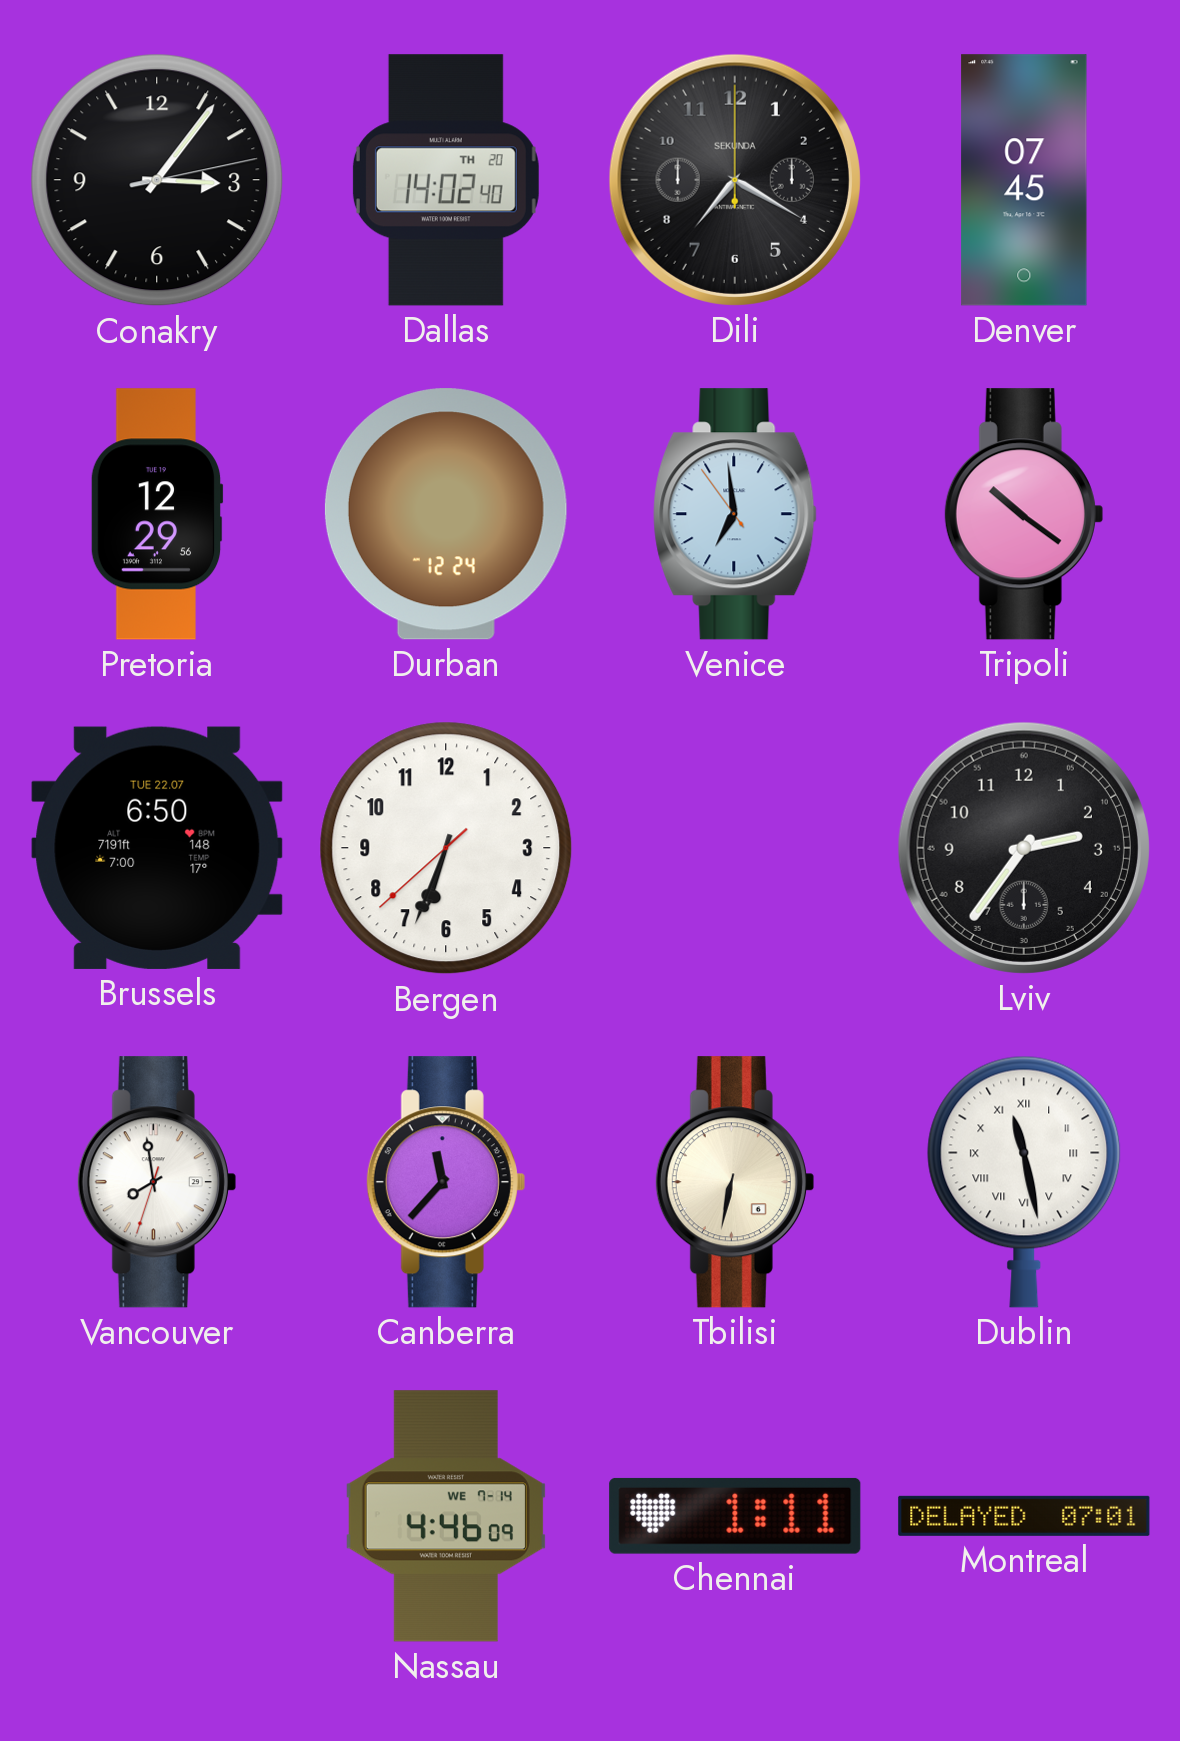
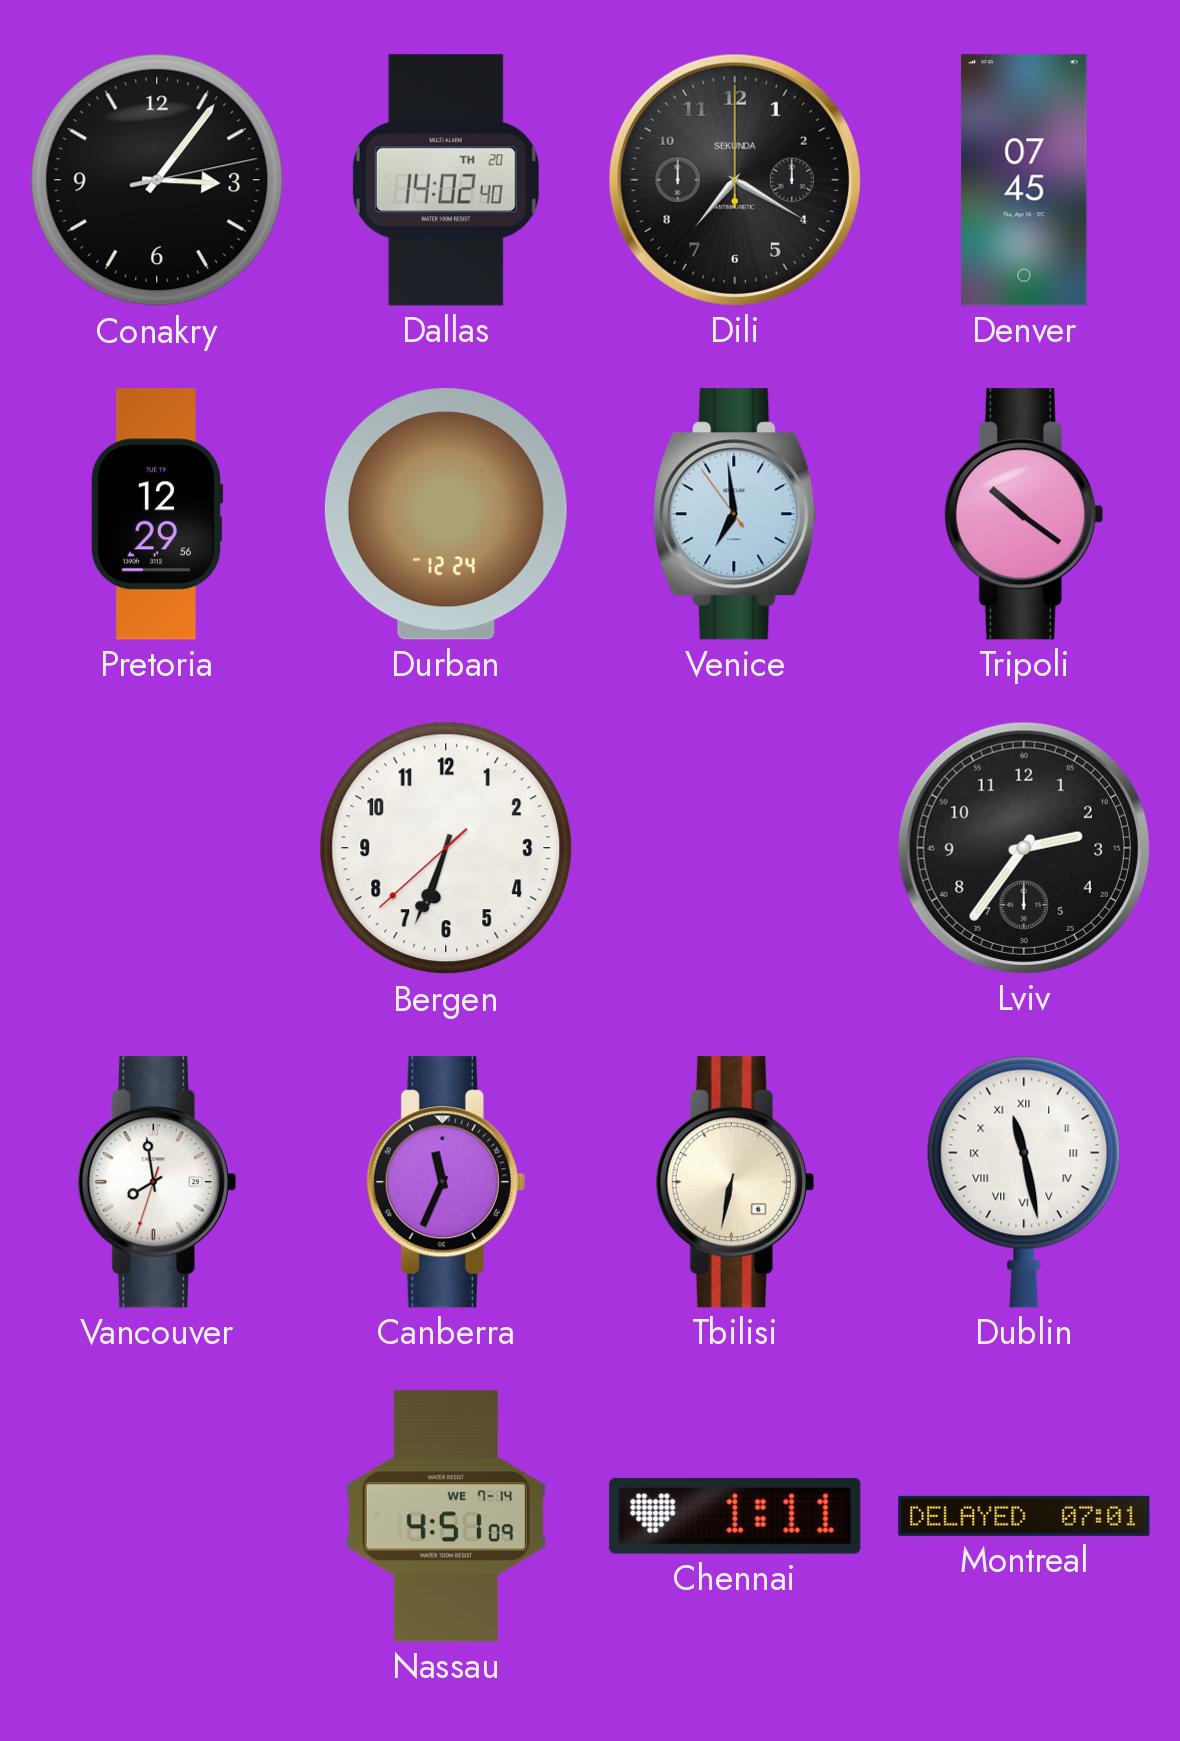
Brussels: 6:50 -> none (157, 848)
Canberra: 11:37 -> 11:34 (446, 1182)
Nassau: 4:46 -> 4:51 (446, 1516)
